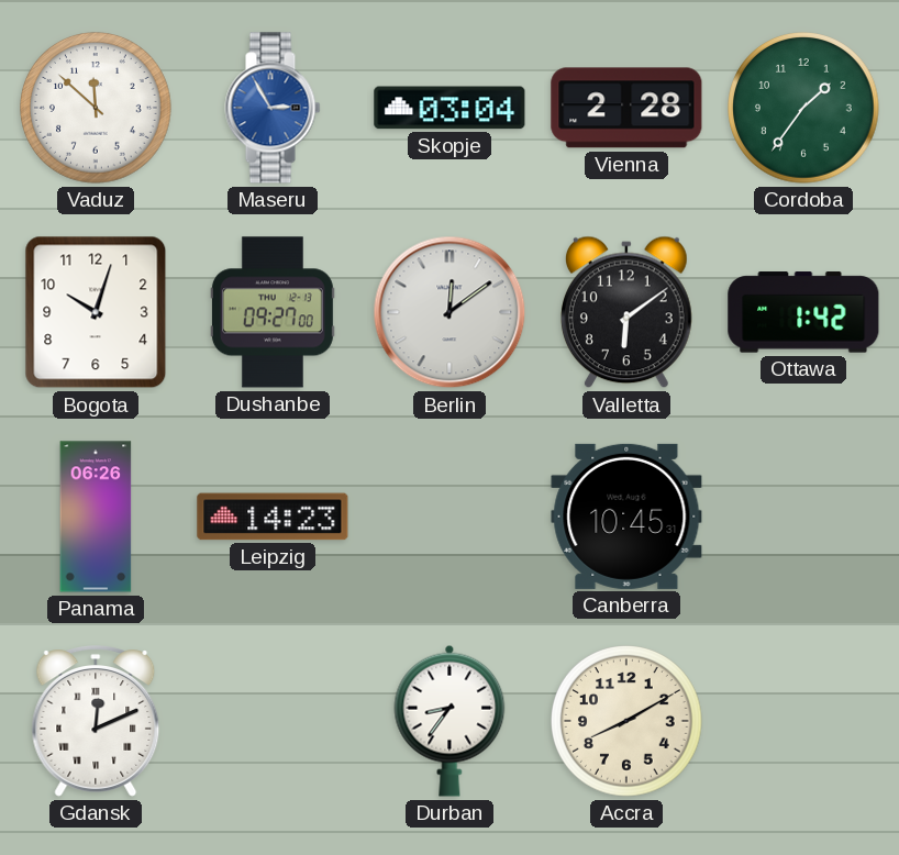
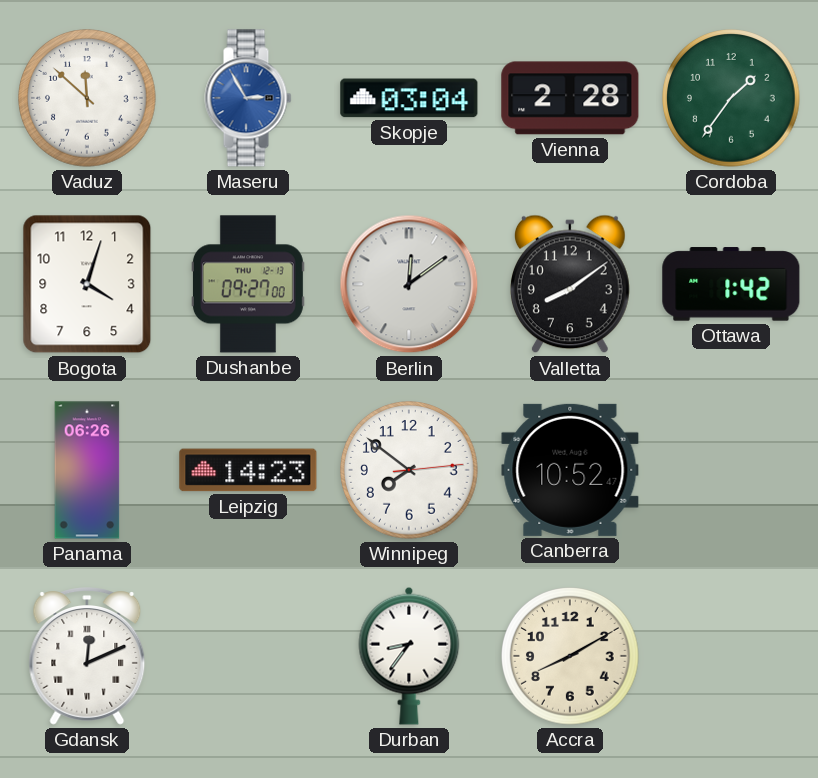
Bogota: 10:03 -> 4:03 (87, 284)
Valletta: 6:09 -> 8:09 (570, 284)
Winnipeg: none -> 7:51 (409, 470)
Canberra: 10:45 -> 10:52 (570, 470)
